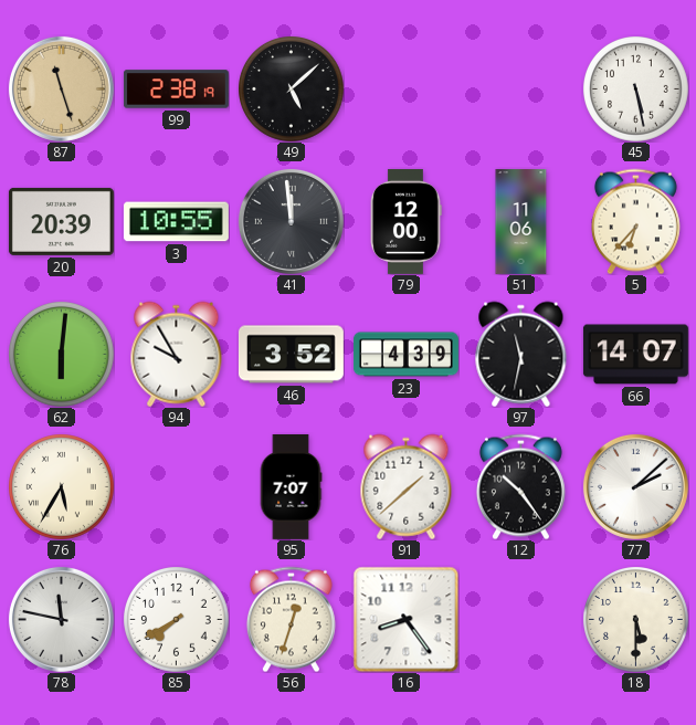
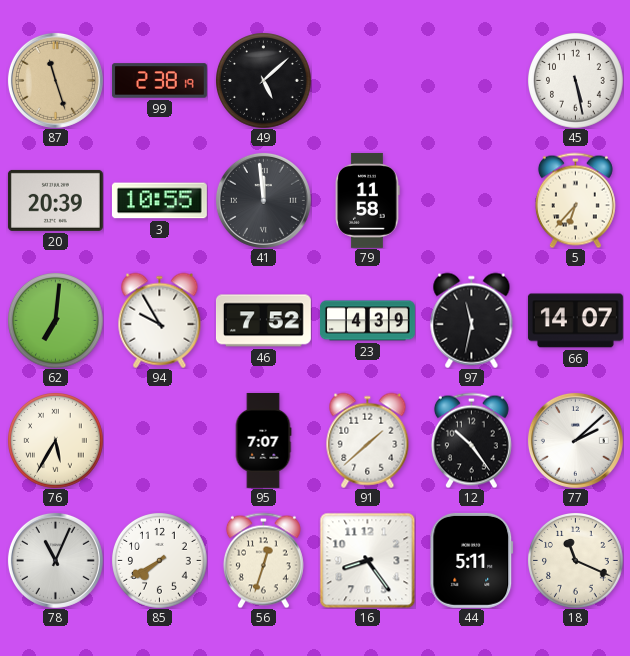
79: 12:00 -> 11:58 (367, 200)
51: 11:06 -> none (521, 221)
62: 6:01 -> 7:01 (56, 321)
46: 3:52 -> 7:52 (263, 321)
78: 11:47 -> 11:04 (55, 560)
44: none -> 5:11 (472, 560)
18: 5:30 -> 11:19 (576, 561)
